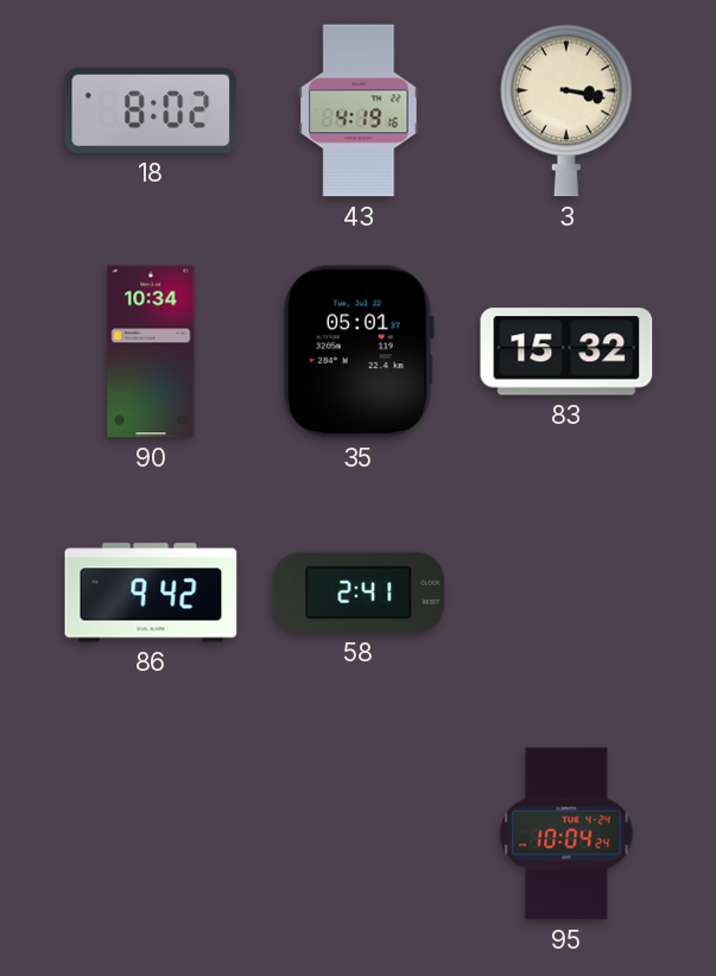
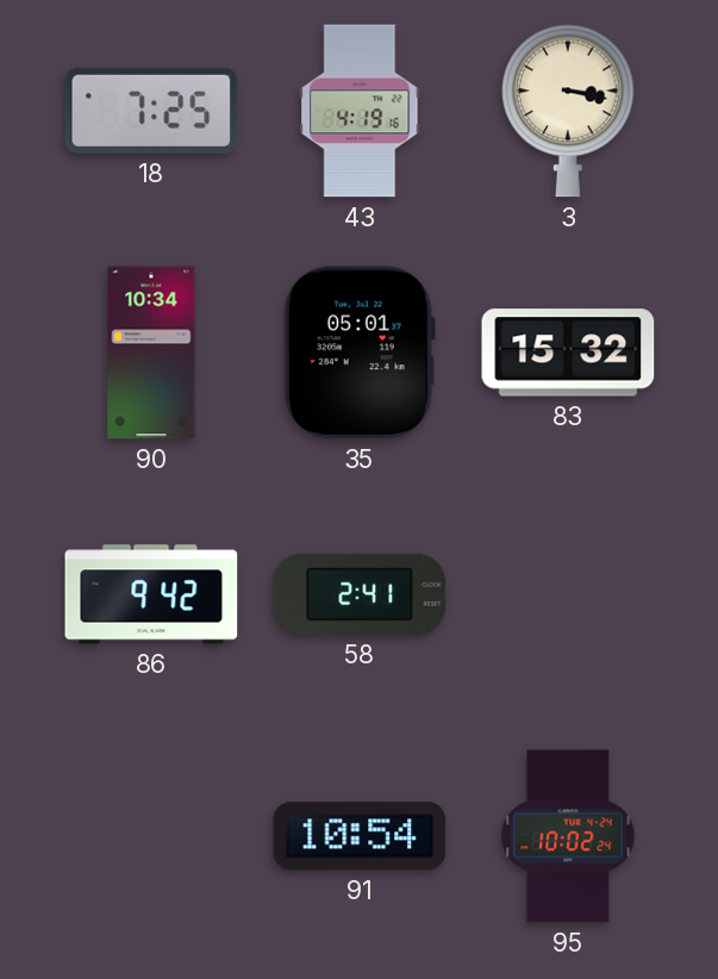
18: 8:02 -> 7:25 (151, 111)
91: none -> 10:54 (360, 836)
95: 10:04 -> 10:02 (568, 836)
